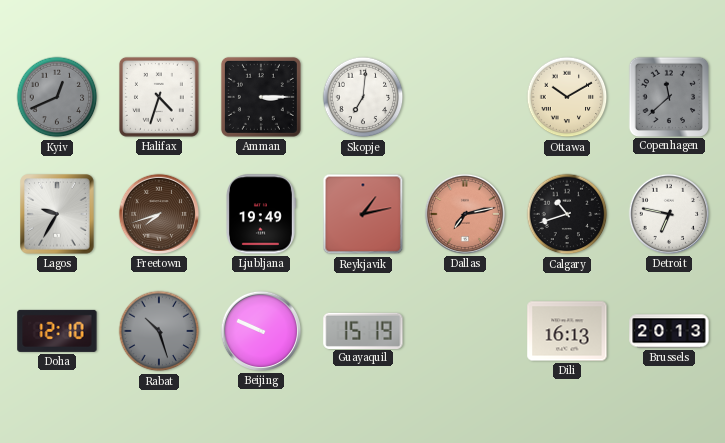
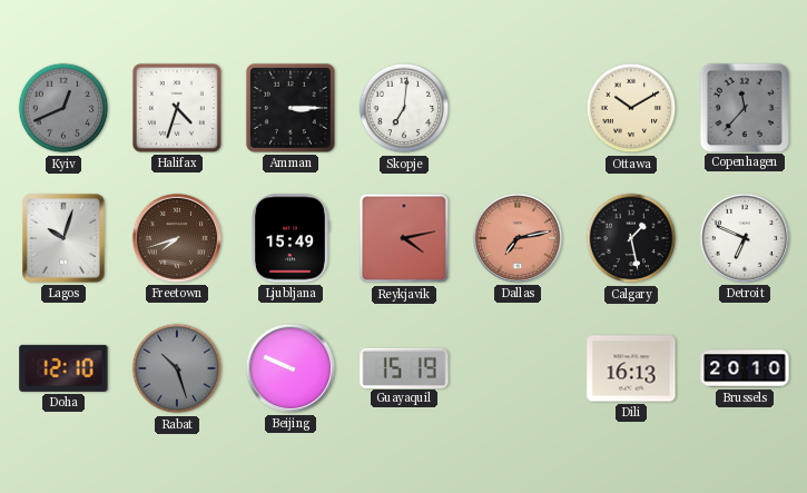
Copenhagen: 11:38 -> 11:37 (744, 107)
Lagos: 9:35 -> 10:03 (63, 238)
Ljubljana: 19:49 -> 15:49 (289, 238)
Reykjavik: 1:13 -> 4:13 (404, 238)
Calgary: 10:42 -> 1:28 (631, 238)
Detroit: 6:47 -> 6:49 (745, 238)
Brussels: 20:13 -> 20:10 (745, 368)
